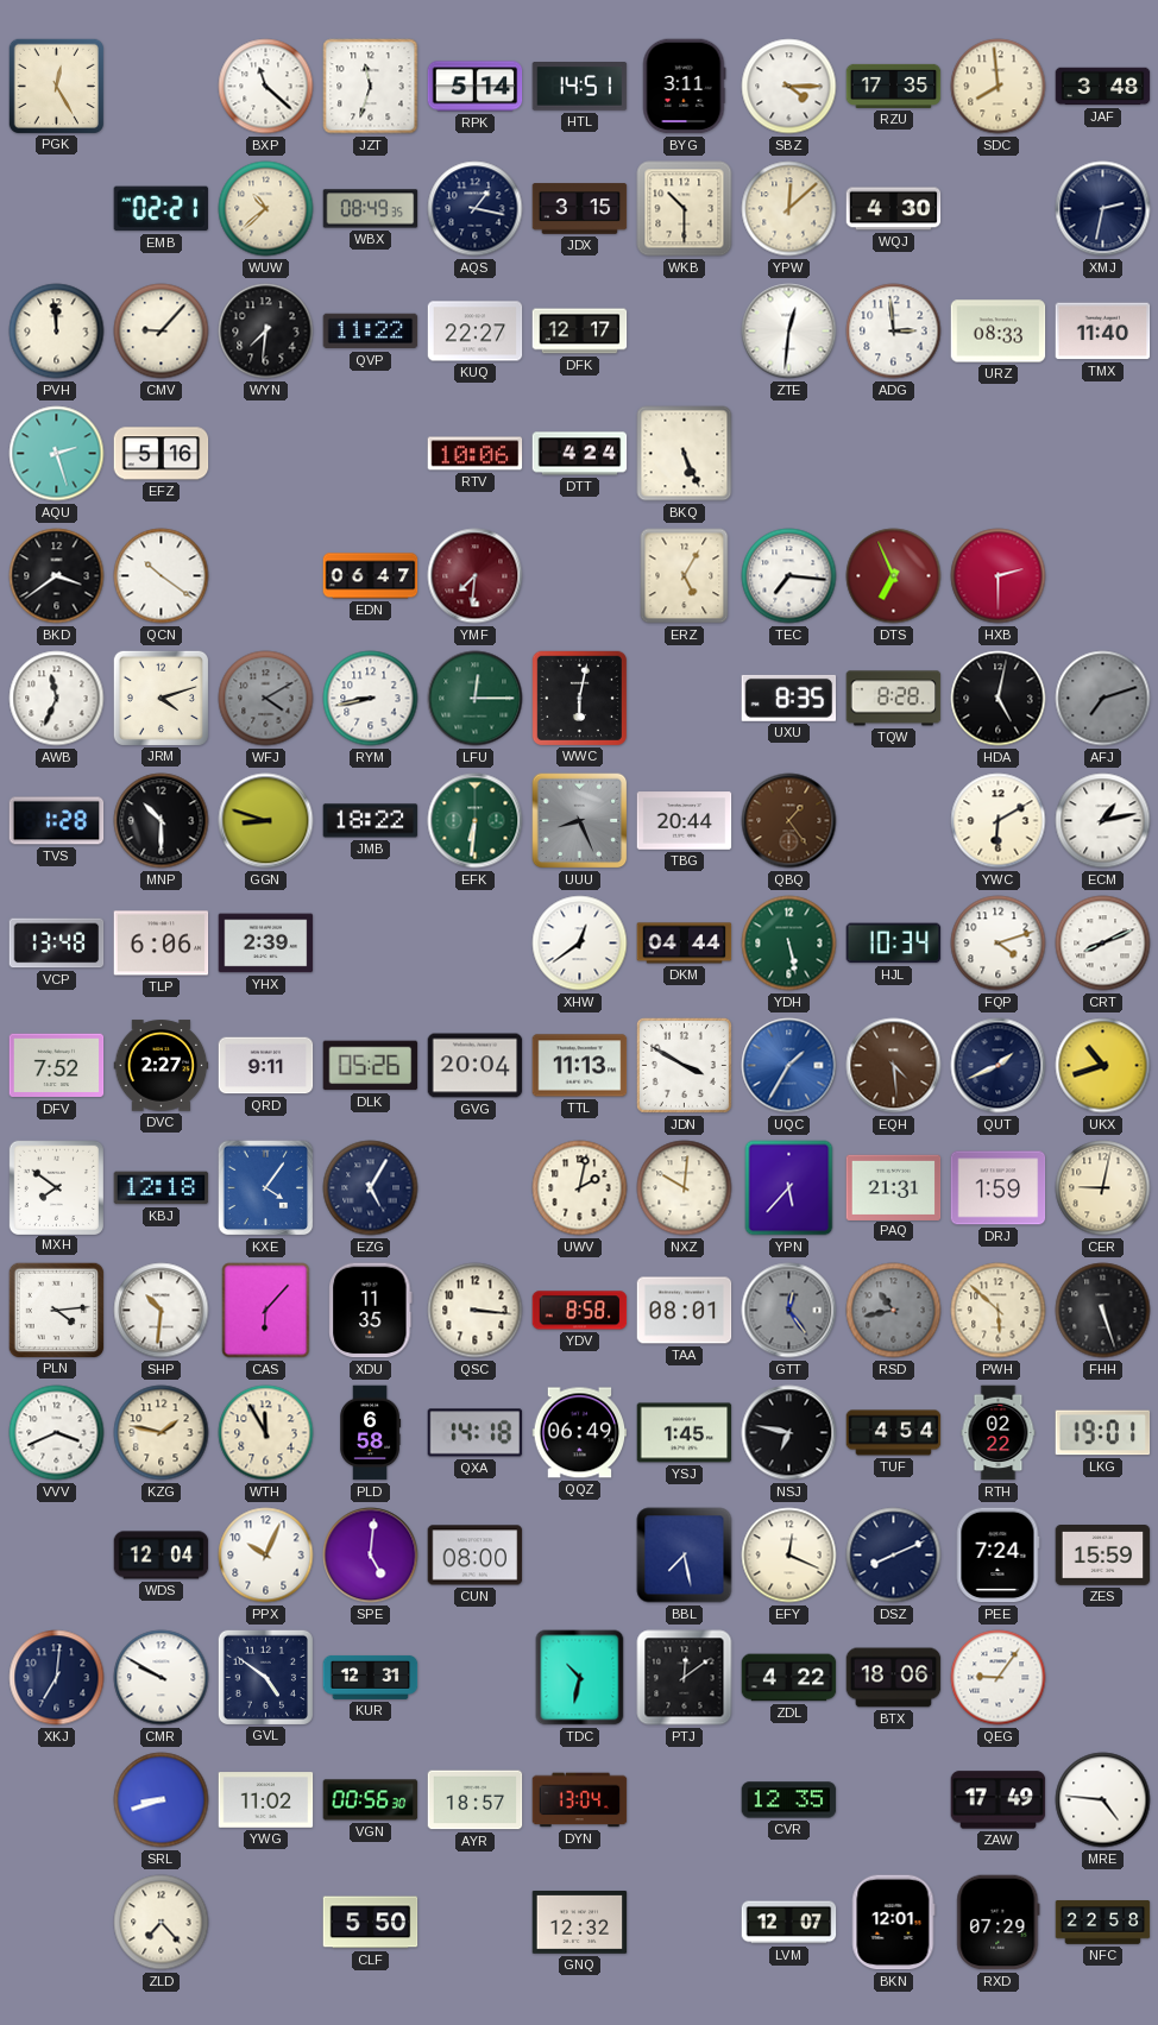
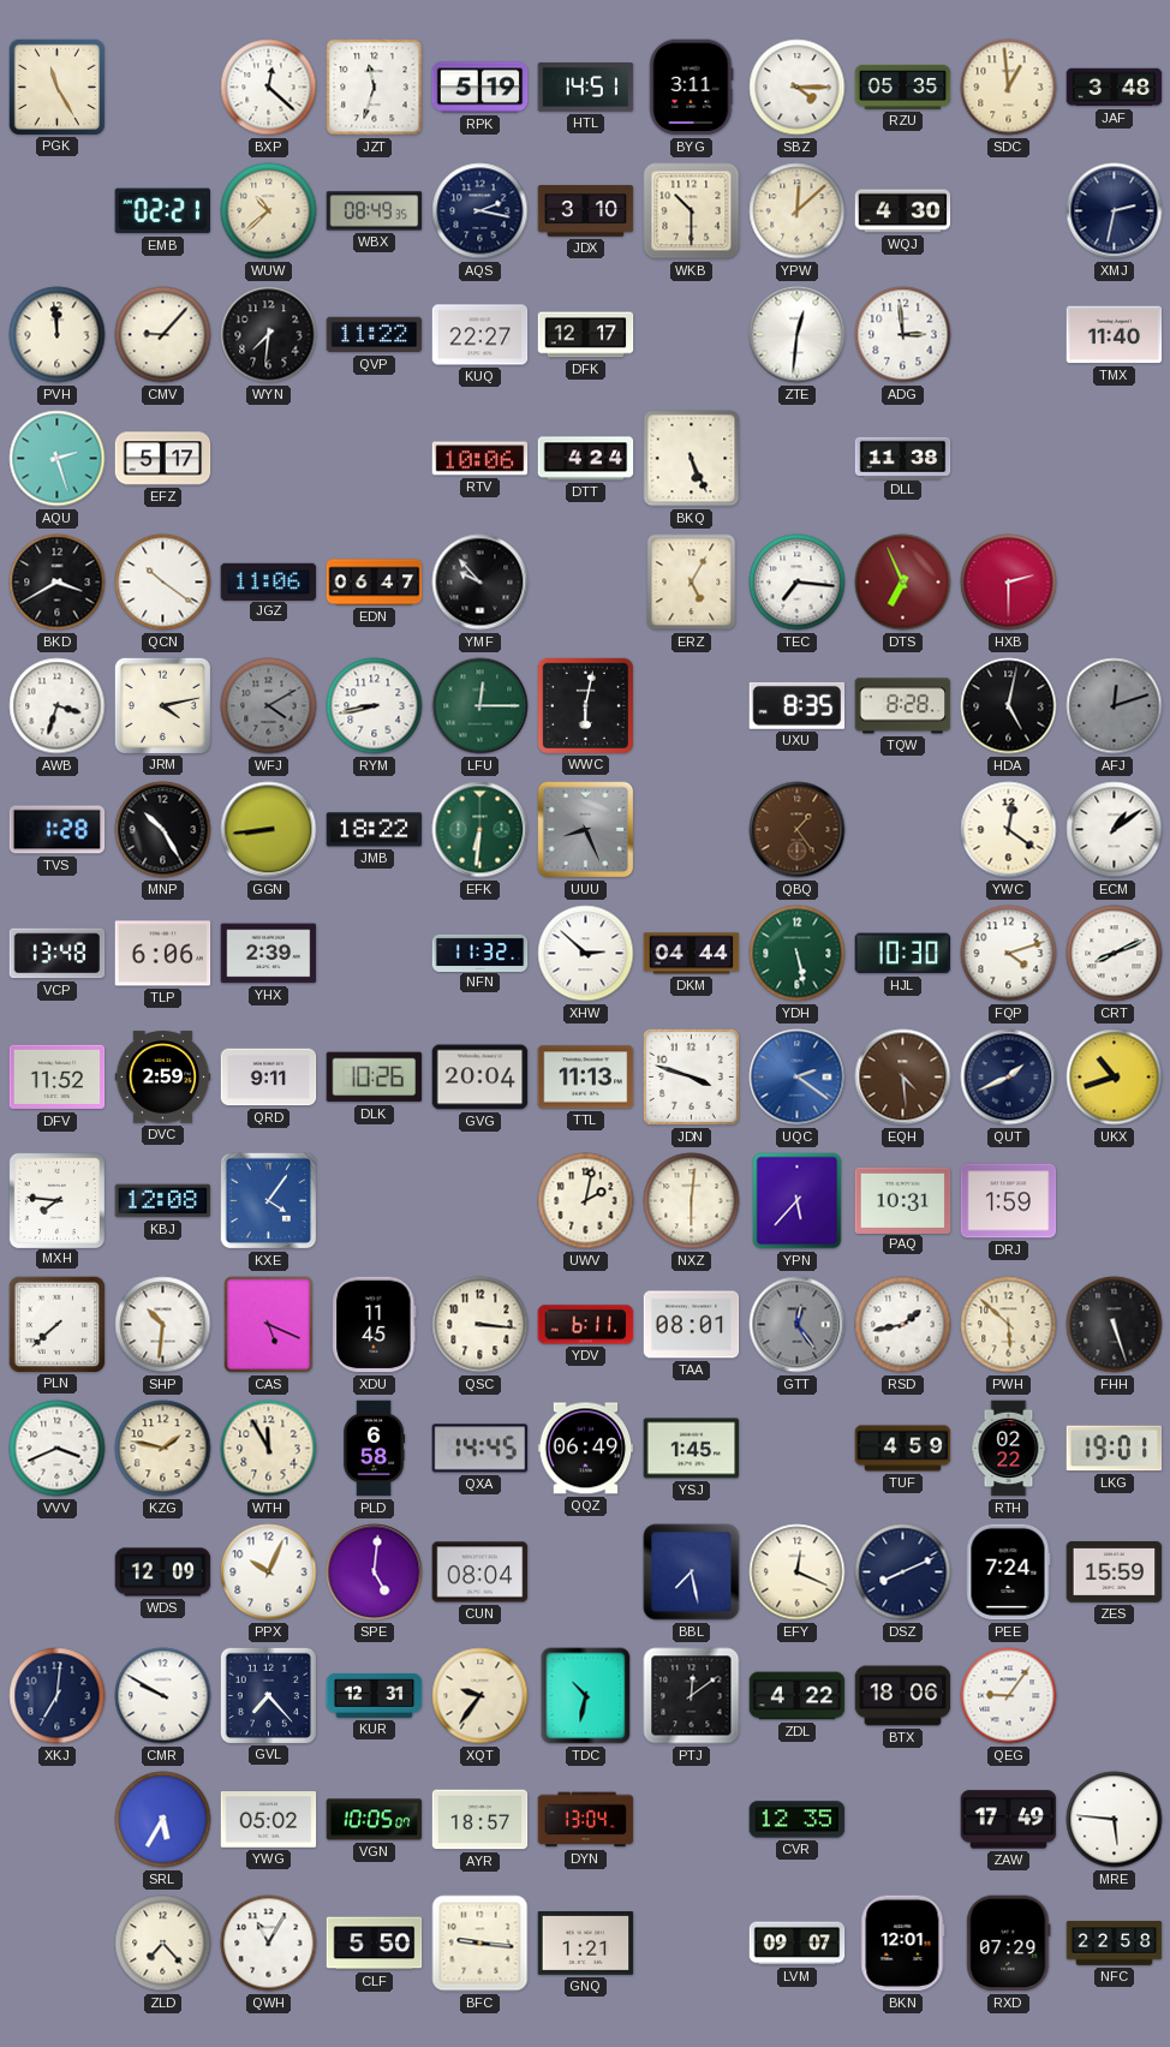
PGK: 12:25 -> 11:25 (56, 86)
BXP: 11:22 -> 12:22 (269, 88)
RPK: 5:14 -> 5:19 (480, 88)
RZU: 17:35 -> 05:35 (903, 86)
SDC: 7:59 -> 12:59 (1009, 88)
AQS: 1:17 -> 2:17 (480, 211)
JDX: 3:15 -> 3:10 (586, 211)
URZ: 08:33 -> none (999, 332)
EFZ: 5:16 -> 5:17 (163, 459)
DLL: none -> 11:38 (903, 458)
BKD: 3:39 -> 3:40 (58, 583)
JGZ: none -> 11:06 (269, 581)
YMF: 7:31 -> 9:53 (480, 583)
YMF dial: burgundy -> black (480, 583)
AWB: 11:34 -> 3:33 (58, 706)
JRM: 4:12 -> 4:13 (162, 705)
AFJ: 7:12 -> 12:12 (1115, 706)
MNP: 10:30 -> 10:25 (163, 830)
GGN: 8:48 -> 8:44 (269, 830)
TBG: 20:44 -> none (685, 821)
YWC: 6:10 -> 12:21 (1009, 830)
ECM: 1:13 -> 1:09 (1115, 830)
NFN: none -> 11:32 (480, 953)
XHW: 12:39 -> 2:52 (586, 954)
HJL: 10:34 -> 10:30 (903, 954)
DFV: 7:52 -> 11:52 (58, 1078)
DVC: 2:27 -> 2:59 (163, 1078)
DLK: 05:26 -> 10:26 (375, 1078)
JDN: 3:50 -> 3:48 (691, 1076)
UQC: 1:35 -> 2:21 (798, 1078)
MXH: 7:51 -> 7:46 (56, 1200)
KBJ: 12:18 -> 12:08 (163, 1201)
EZG: 5:05 -> none (371, 1188)
NXZ: 10:01 -> 6:01 (692, 1201)
PAQ: 21:31 -> 10:31 (903, 1200)
CER: 9:02 -> none (1103, 1188)
PLN: 4:14 -> 7:38 (56, 1324)
CAS: 6:07 -> 5:19 (269, 1325)
XDU: 11:35 -> 11:45 (375, 1325)
YDV: 8:58 -> 6:11 (586, 1325)
RSD: 10:43 -> 1:43 (903, 1325)
RSD dial: grey -> white (903, 1325)
QXA: 14:18 -> 14:45 (480, 1449)
NSJ: 6:47 -> none (789, 1433)
TUF: 4:54 -> 4:59 (903, 1449)
WDS: 12:04 -> 12:09 (163, 1572)
CUN: 08:00 -> 08:04 (480, 1572)
GVL: 4:51 -> 7:23 (268, 1695)
XQT: none -> 9:36 (480, 1696)
SRL: 8:42 -> 5:35 (163, 1820)
YWG: 11:02 -> 05:02 (269, 1820)
VGN: 00:56 -> 10:05 (375, 1820)
MRE: 4:46 -> 5:46 (1115, 1820)
QWH: none -> 11:05 (269, 1944)
BFC: none -> 9:16 (480, 1944)
GNQ: 12:32 -> 1:21 (586, 1944)
LVM: 12:07 -> 09:07 (798, 1944)
